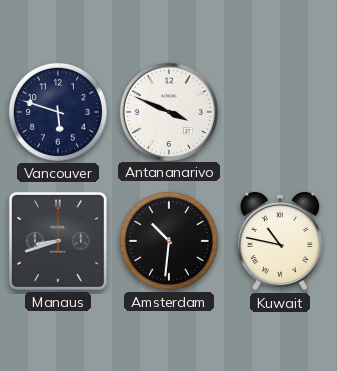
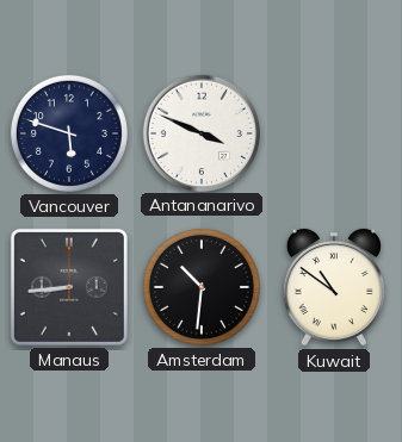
Manaus: 8:42 -> 8:44 (69, 287)
Kuwait: 10:47 -> 10:51 (334, 287)
